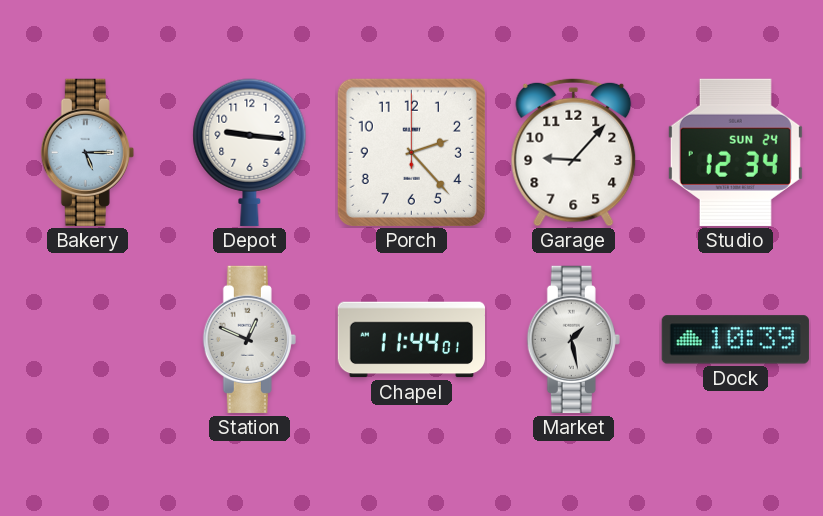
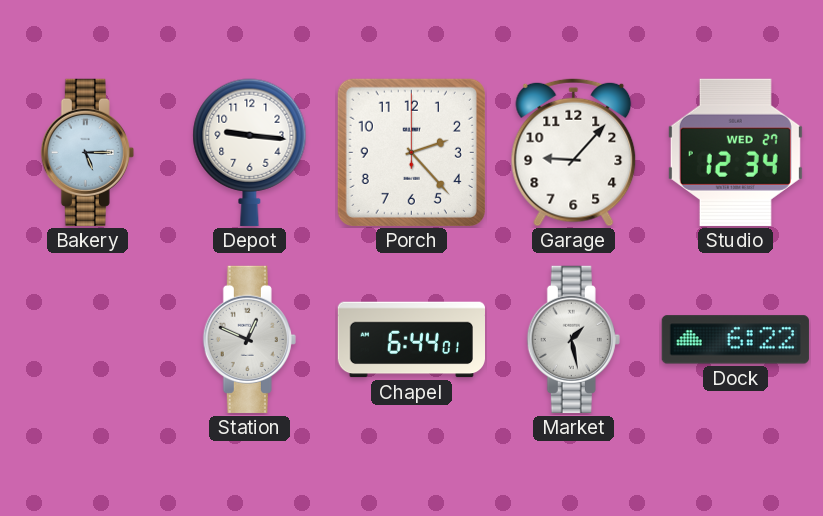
Studio date: SUN 24 -> WED 27 (735, 152)
Chapel: 11:44 -> 6:44 (411, 340)
Dock: 10:39 -> 6:22 (735, 340)
